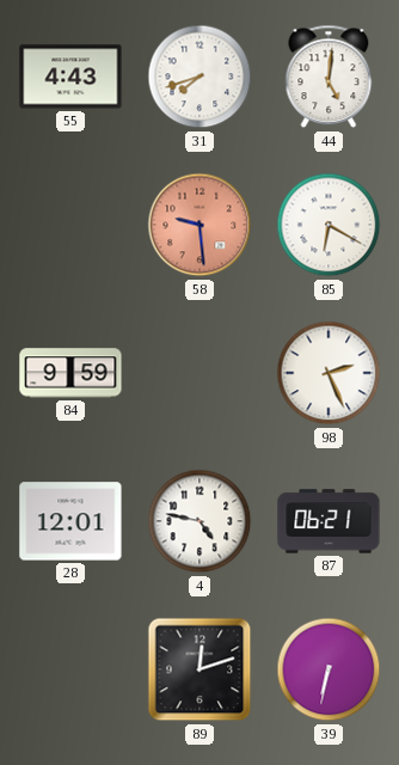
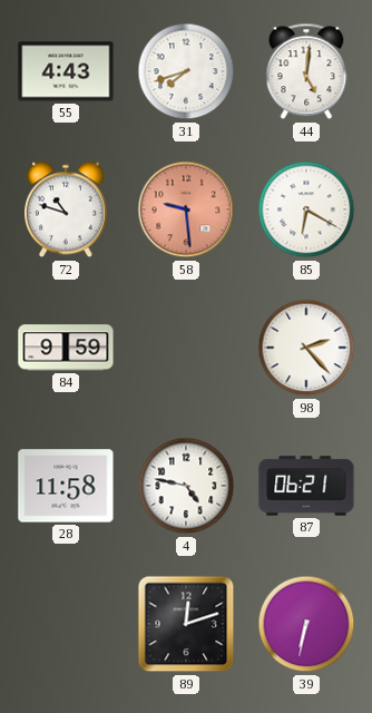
72: none -> 10:48 (67, 209)
98: 2:26 -> 2:23 (306, 348)
28: 12:01 -> 11:58 (66, 486)
